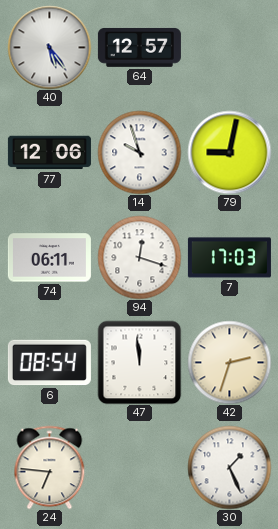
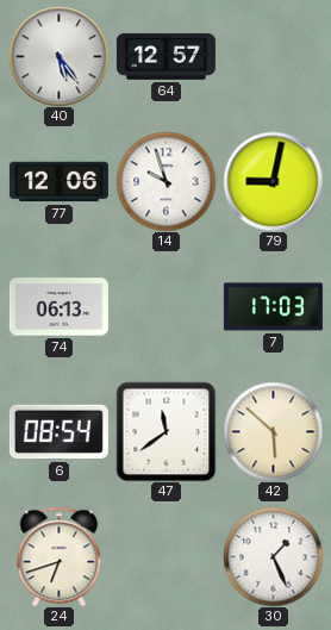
74: 06:11 -> 06:13 (58, 307)
94: 12:18 -> none (139, 257)
47: 11:59 -> 11:39 (165, 431)
42: 2:33 -> 5:52 (273, 431)
24: 6:46 -> 6:42 (60, 556)
